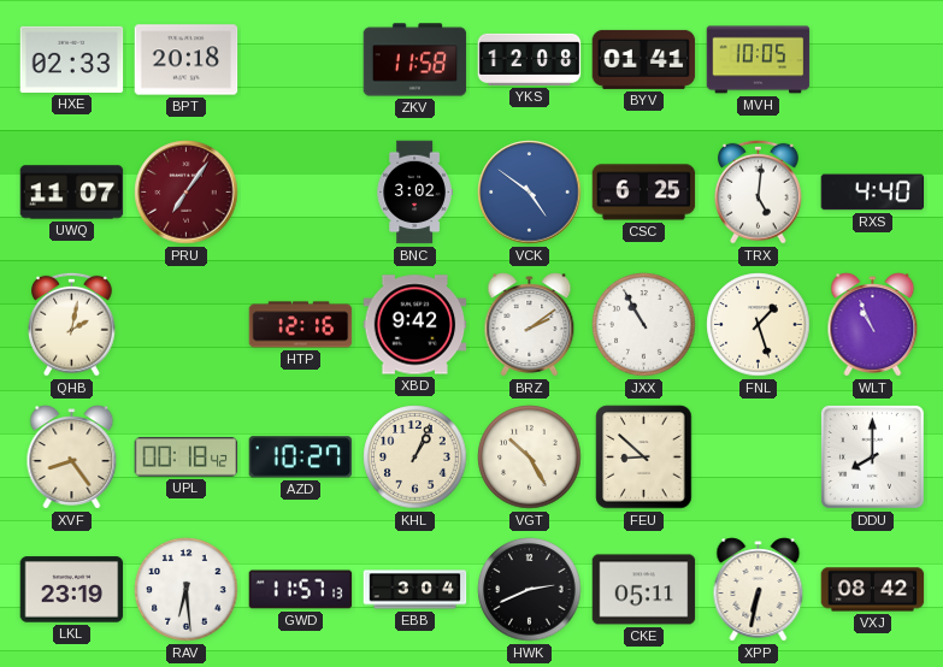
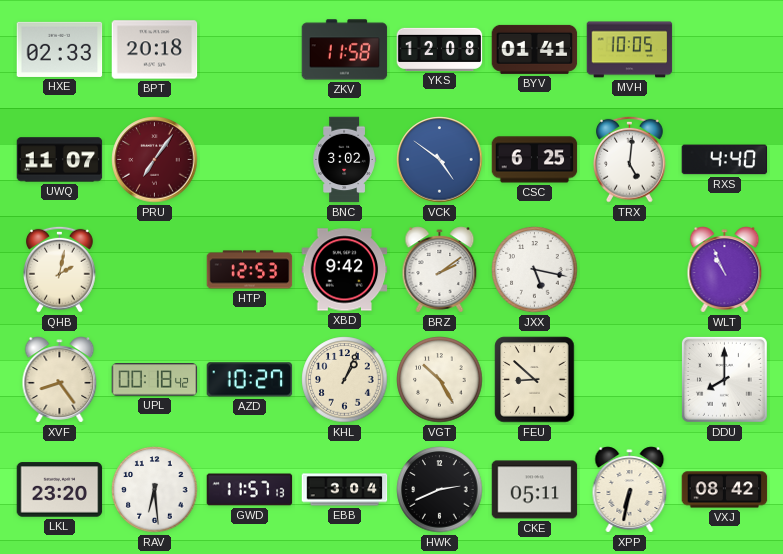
HTP: 12:16 -> 12:53 (250, 270)
JXX: 10:55 -> 5:17 (535, 270)
FNL: 1:27 -> none (759, 325)
LKL: 23:19 -> 23:20 (60, 490)
